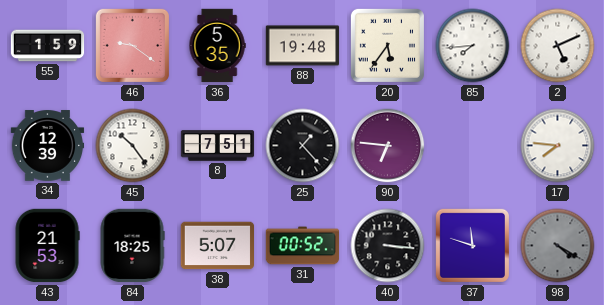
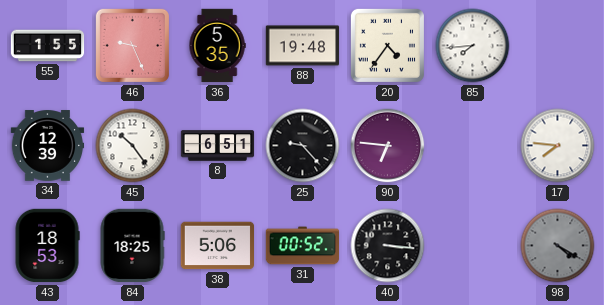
55: 1:59 -> 1:55 (48, 46)
46: 9:21 -> 9:26 (132, 45)
20: 5:36 -> 4:36 (387, 45)
2: 5:11 -> none (558, 46)
8: 7:51 -> 6:51 (218, 146)
25: 1:23 -> 9:23 (303, 146)
43: 21:53 -> 18:53 (47, 246)
38: 5:07 -> 5:06 (218, 246)
37: 11:48 -> none (472, 245)
